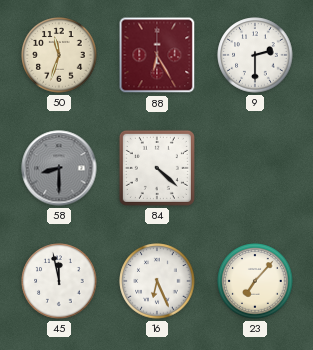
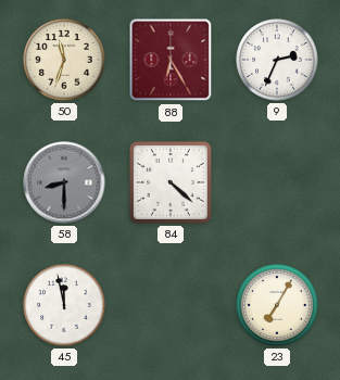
9: 2:30 -> 2:34 (277, 60)
16: 6:26 -> none (157, 281)
23: 7:07 -> 7:05 (277, 305)
